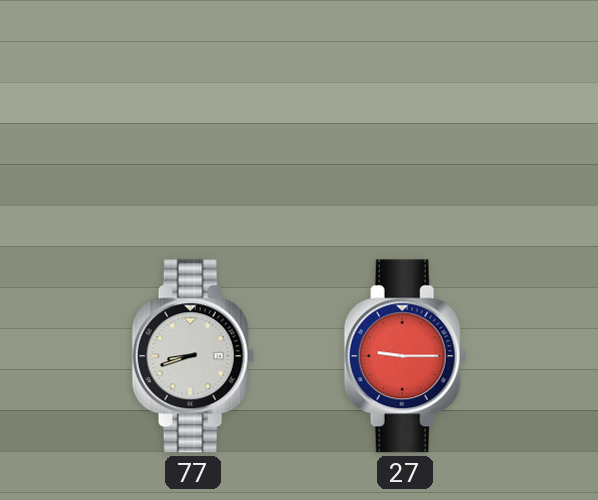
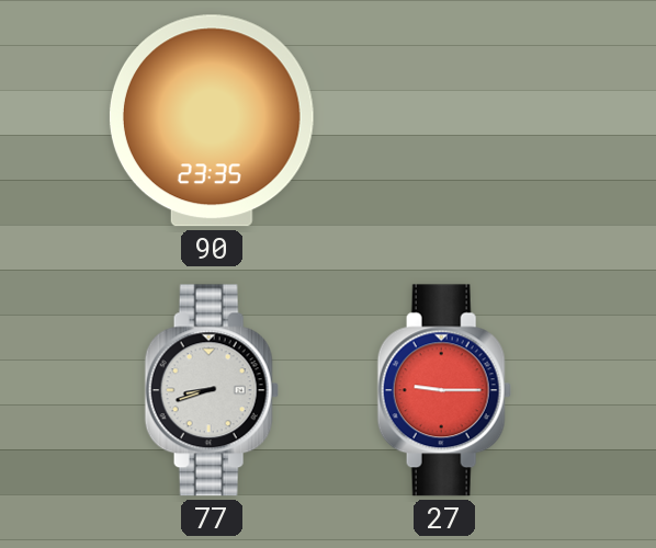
90: none -> 23:35 (212, 121)
